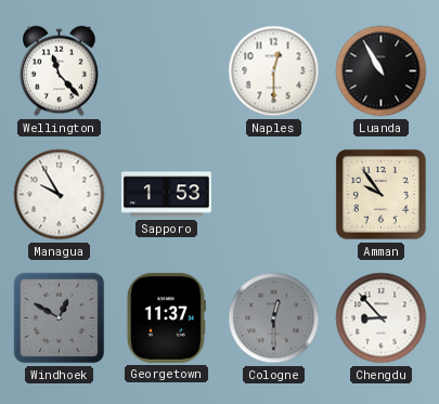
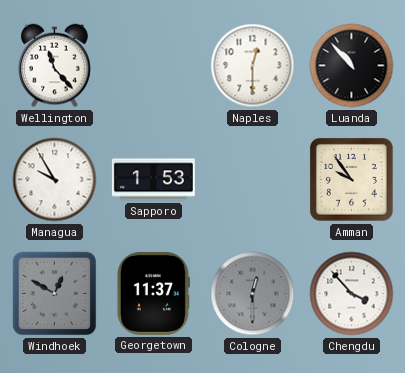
Luanda: 10:55 -> 10:53 (352, 66)
Chengdu: 8:53 -> 3:53 (352, 294)
